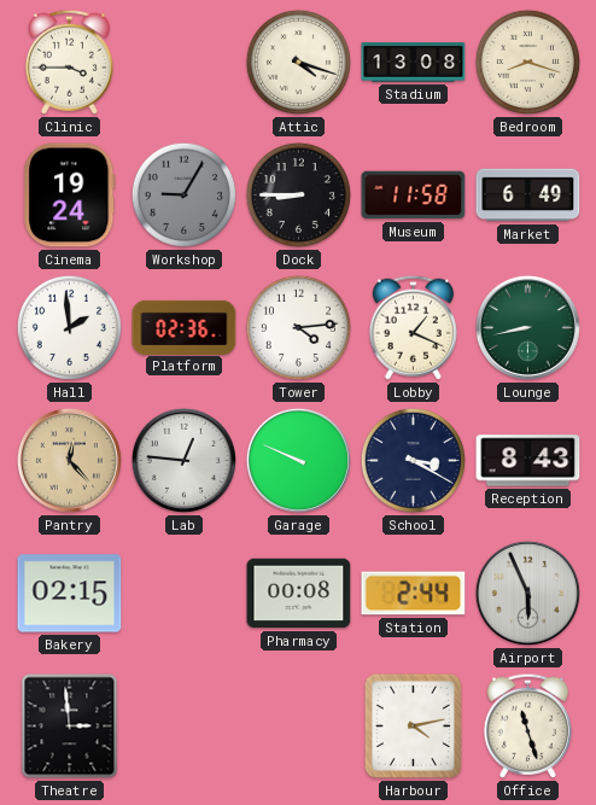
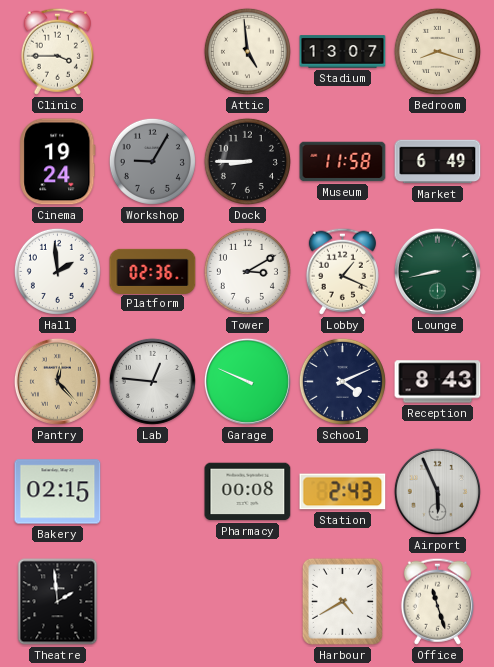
Attic: 4:18 -> 4:59 (247, 51)
Stadium: 13:08 -> 13:07 (343, 52)
Tower: 4:14 -> 3:10 (247, 271)
School: 3:20 -> 4:11 (342, 381)
Station: 2:44 -> 2:43 (343, 492)
Theatre: 2:59 -> 1:59 (58, 602)
Harbour: 4:13 -> 4:40 (342, 601)
